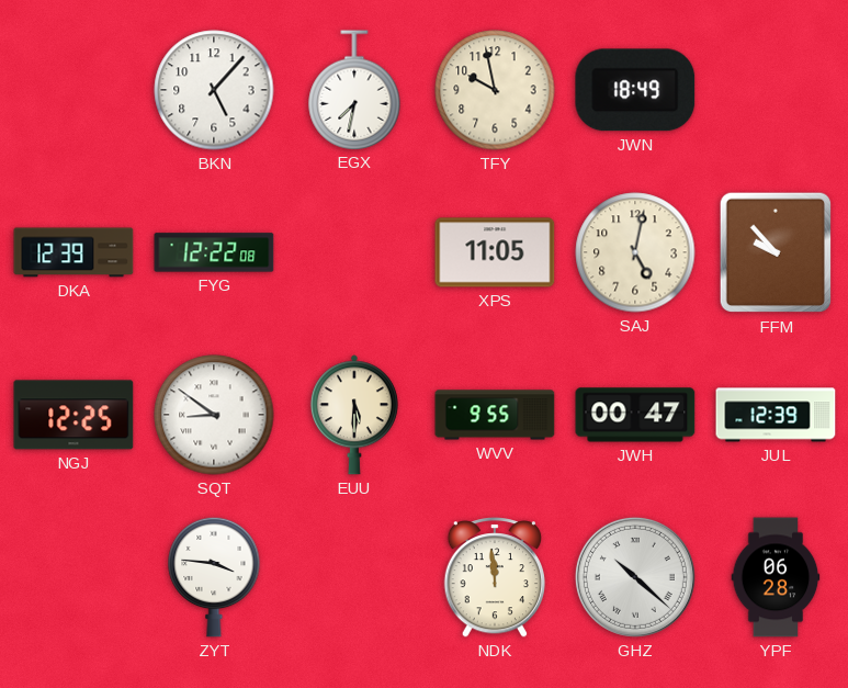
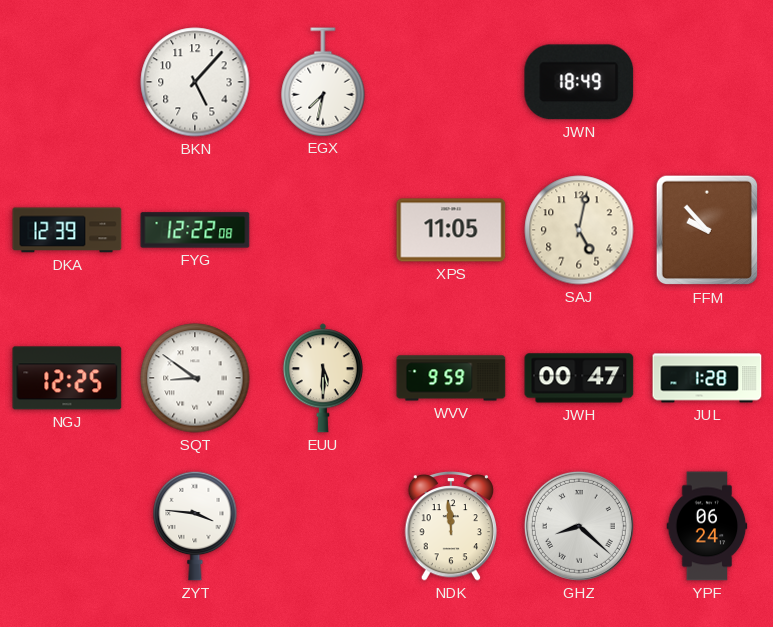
TFY: 9:58 -> none (495, 90)
WVV: 9:55 -> 9:59 (451, 378)
JUL: 12:39 -> 1:28 (707, 378)
GHZ: 10:22 -> 8:22 (579, 526)
YPF: 06:28 -> 06:24 (707, 526)
